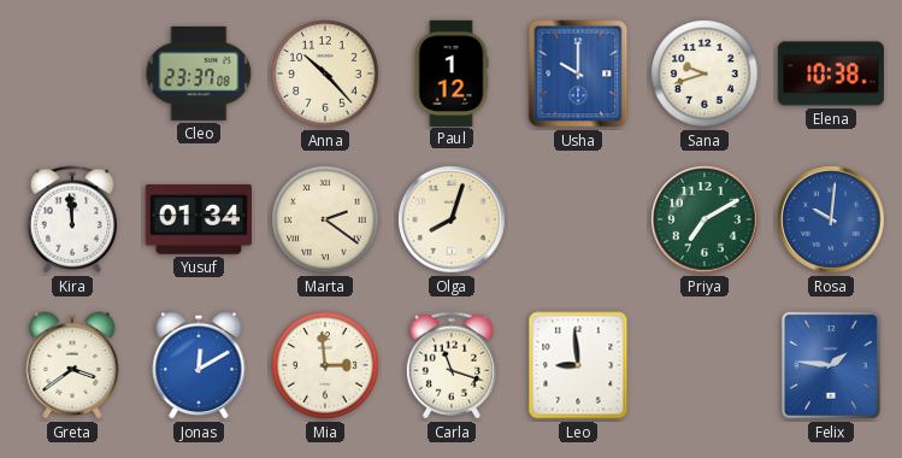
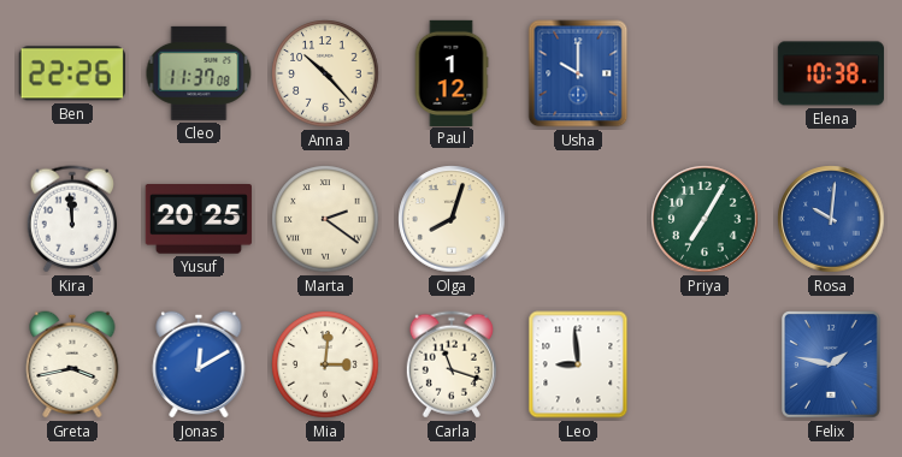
Ben: none -> 22:26 (72, 73)
Cleo: 23:37 -> 11:37 (199, 73)
Sana: 9:42 -> none (704, 74)
Yusuf: 01:34 -> 20:25 (199, 220)
Priya: 7:10 -> 7:05 (704, 219)
Greta: 3:39 -> 3:43 (72, 364)
Mia: 2:59 -> 3:01 (325, 364)
Felix: 1:46 -> 1:47 (831, 366)
